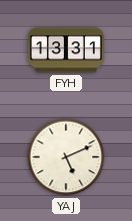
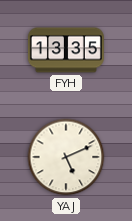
FYH: 13:31 -> 13:35 (66, 50)
